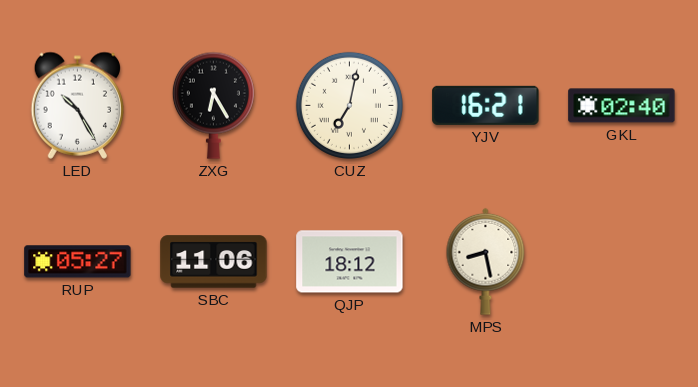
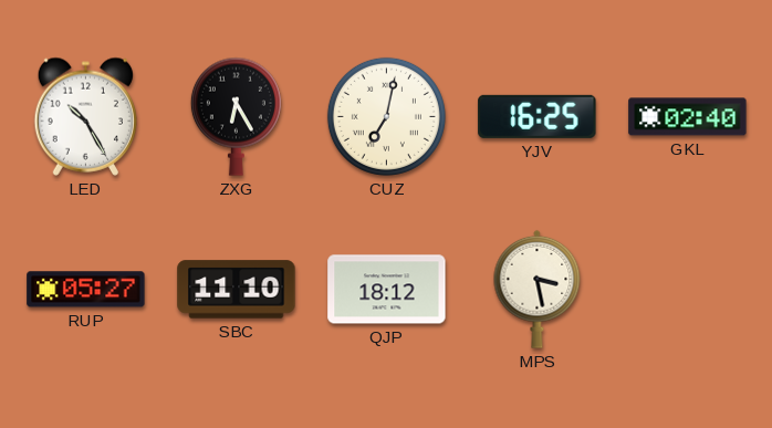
YJV: 16:21 -> 16:25 (538, 116)
SBC: 11:06 -> 11:10 (237, 290)
MPS: 8:28 -> 3:28 (538, 289)
